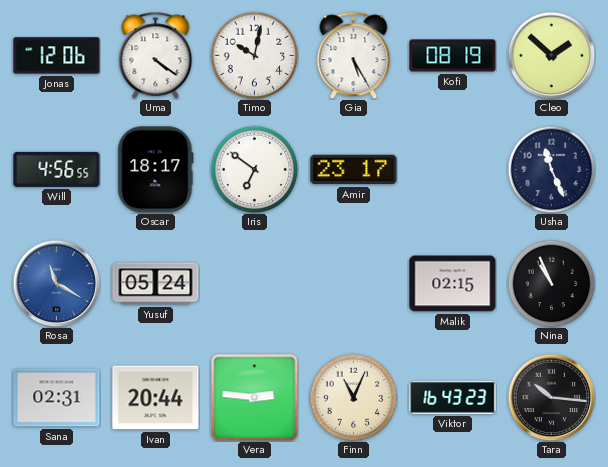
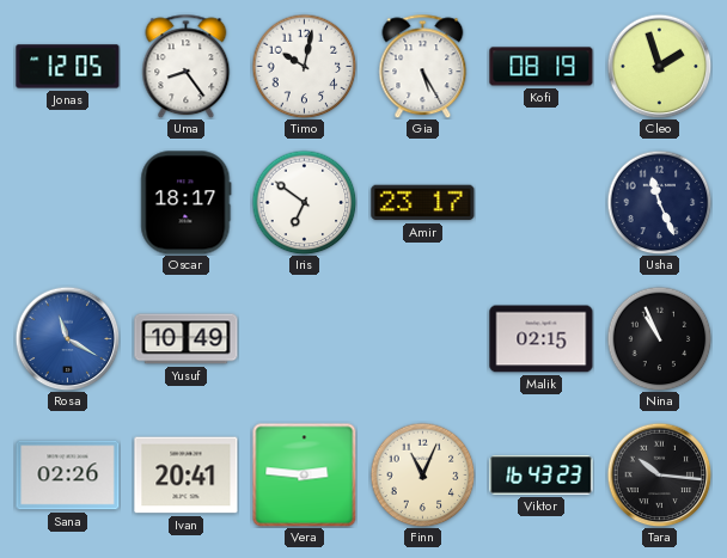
Jonas: 12:06 -> 12:05 (68, 67)
Uma: 4:21 -> 8:24 (187, 66)
Cleo: 1:52 -> 1:57 (659, 66)
Will: 4:56 -> none (57, 169)
Yusuf: 05:24 -> 10:49 (187, 339)
Sana: 02:31 -> 02:26 (68, 476)
Ivan: 20:44 -> 20:41 (187, 476)
